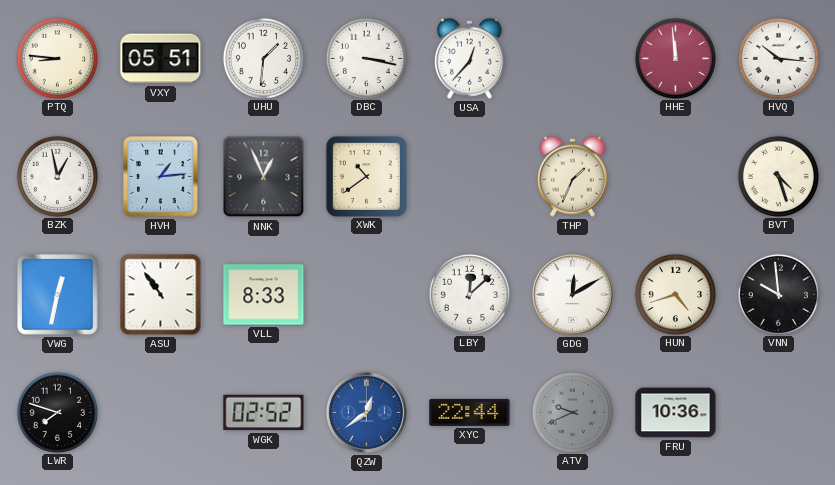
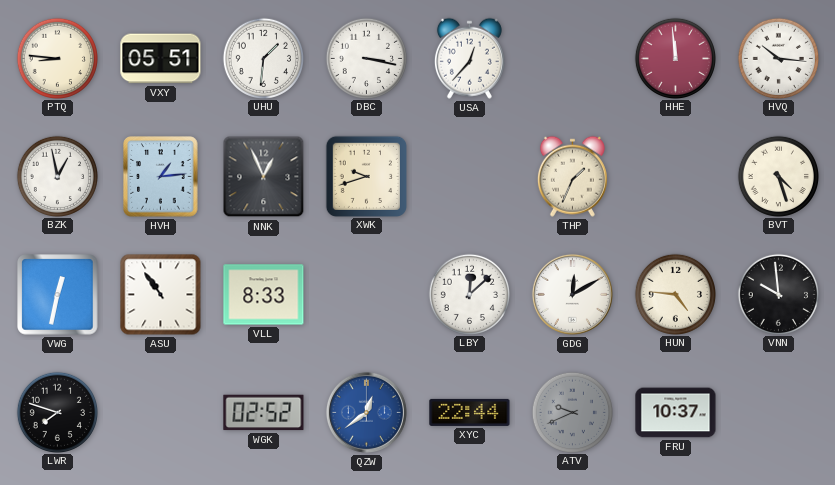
XWK: 10:39 -> 9:42 (366, 176)
HUN: 4:42 -> 4:46 (675, 294)
FRU: 10:36 -> 10:37 (676, 413)
